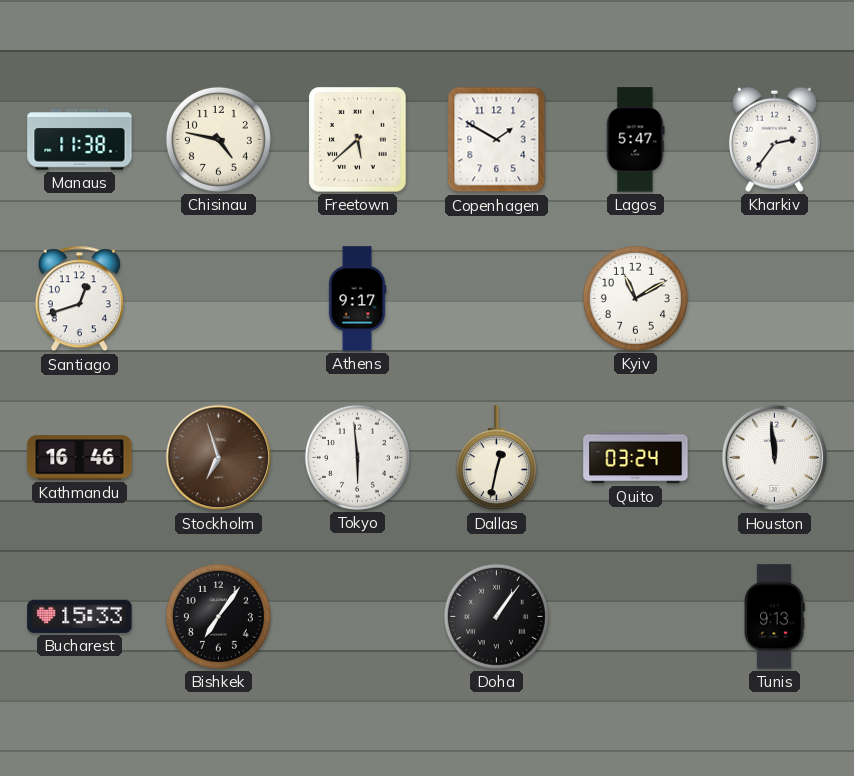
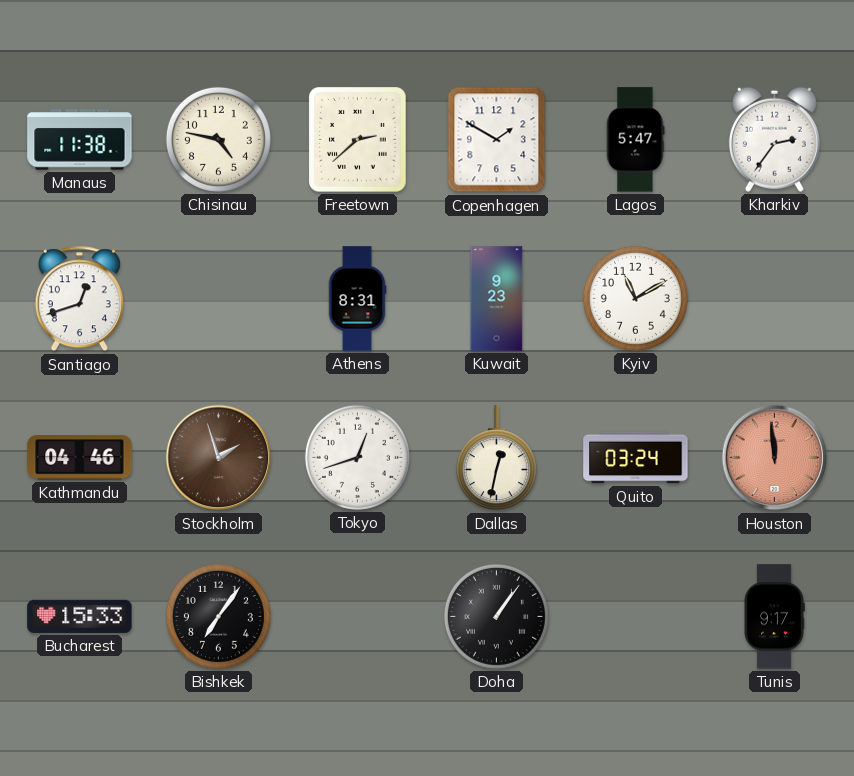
Freetown: 5:38 -> 2:38 (358, 140)
Athens: 9:17 -> 8:31 (357, 299)
Kuwait: none -> 9:23 (497, 299)
Kathmandu: 16:46 -> 04:46 (80, 458)
Stockholm: 6:57 -> 1:57 (219, 458)
Tokyo: 5:59 -> 12:42 (357, 457)
Houston dial: white -> salmon (775, 458)
Tunis: 9:13 -> 9:17 (774, 617)
